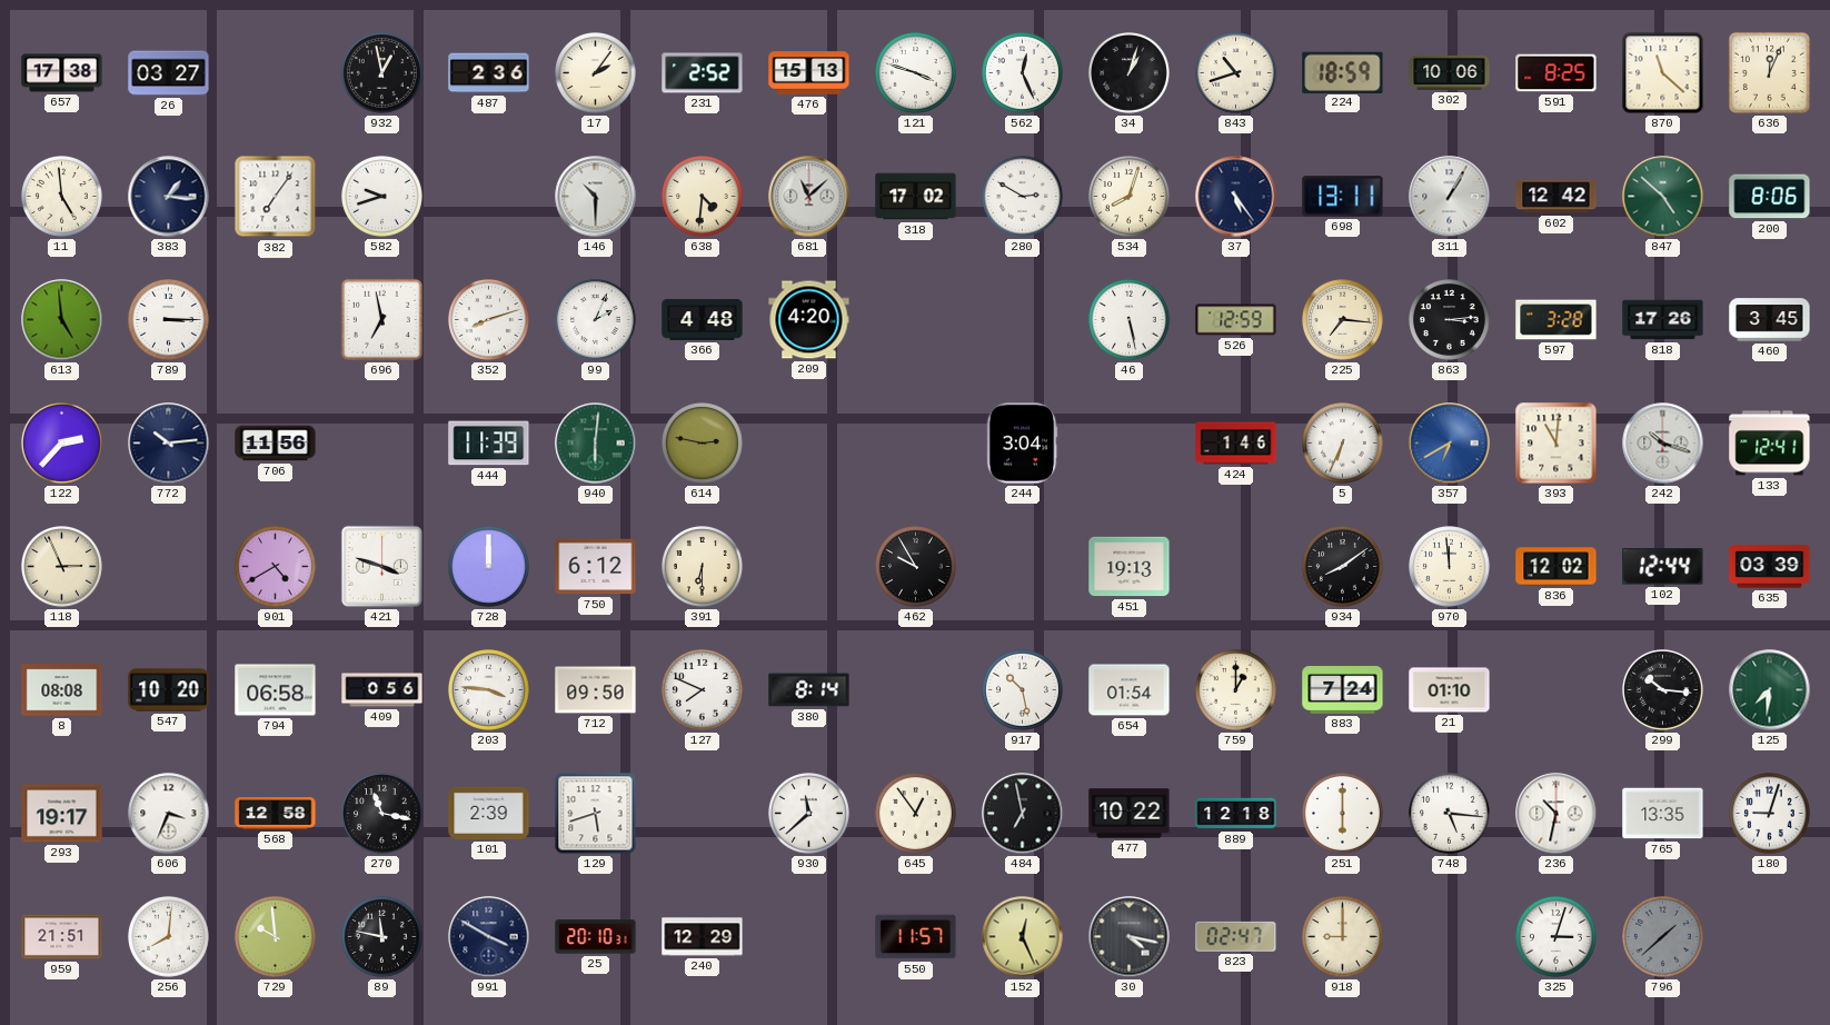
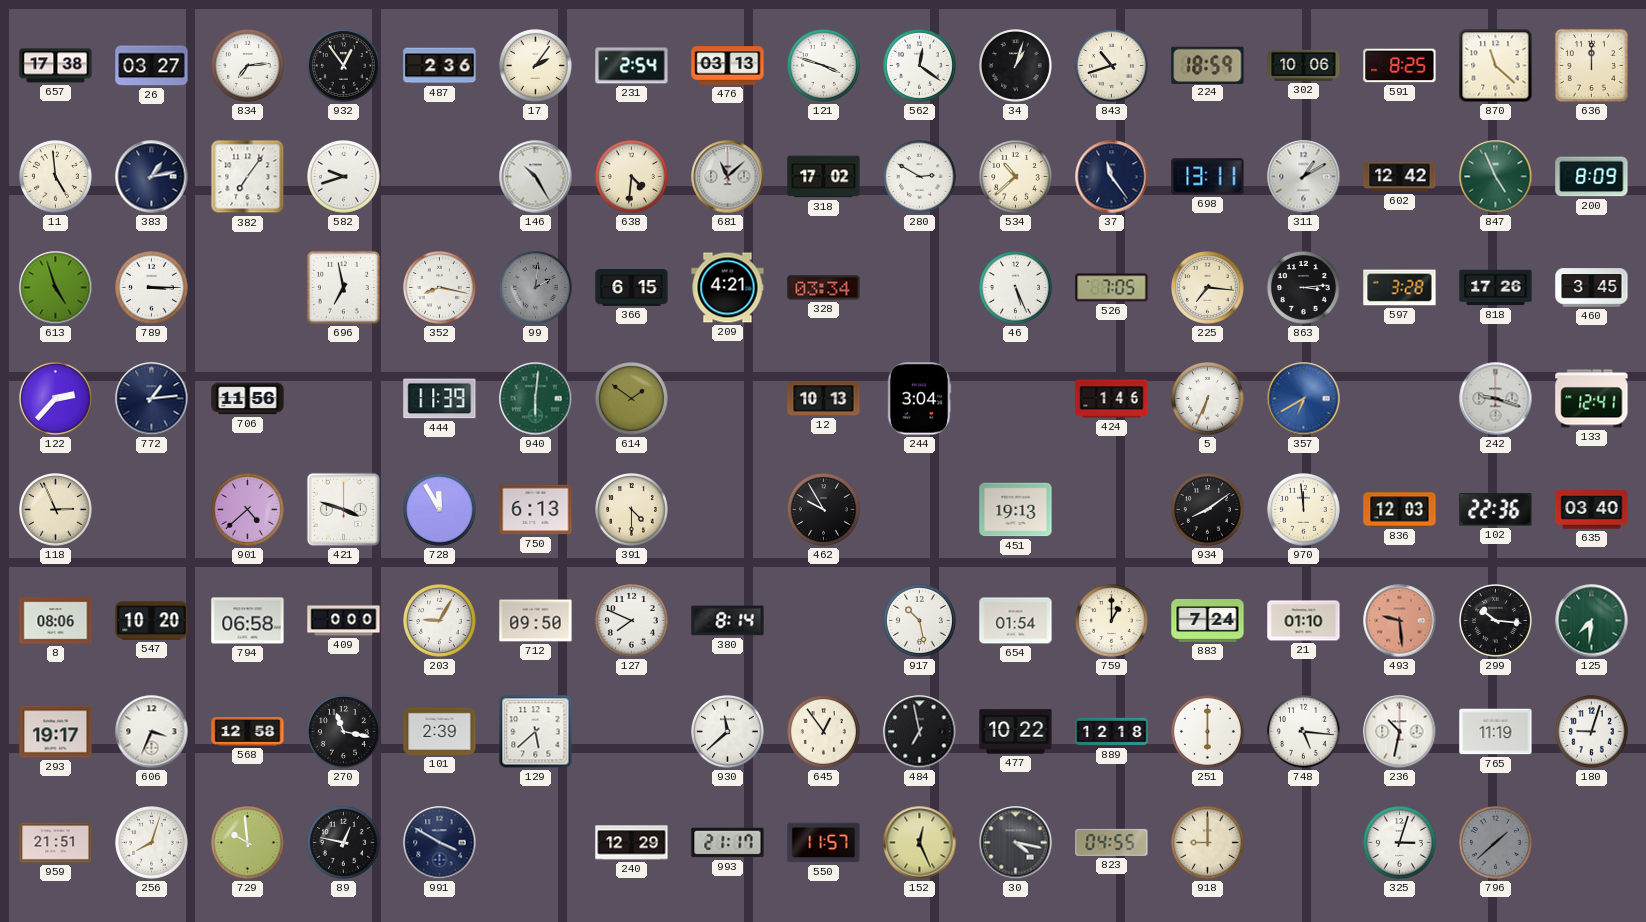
834: none -> 7:14 (248, 66)
932: 12:58 -> 12:54 (344, 66)
231: 2:52 -> 2:54 (632, 66)
476: 15:13 -> 03:13 (728, 66)
562: 12:26 -> 12:21 (920, 66)
636: 12:04 -> 12:00 (1591, 65)
383: 1:16 -> 1:13 (152, 177)
146: 10:30 -> 10:25 (536, 177)
534: 8:03 -> 10:38 (1016, 177)
37: 5:24 -> 11:24 (1112, 177)
311: 1:05 -> 1:10 (1304, 177)
847: 4:52 -> 4:56 (1496, 177)
200: 8:06 -> 8:09 (1592, 177)
613: 4:59 -> 4:57 (56, 288)
352: 8:12 -> 8:17 (440, 288)
99: 2:04 -> 2:01 (536, 288)
99 dial: white -> grey (536, 288)
366: 4:48 -> 6:15 (632, 288)
209: 4:20 -> 4:21 (728, 288)
328: none -> 03:34 (824, 288)
46: 5:28 -> 5:26 (1016, 288)
526: 12:59 -> 7:05 (1112, 288)
772: 10:14 -> 1:14 (152, 399)
614: 2:47 -> 1:51 (632, 399)
12: none -> 10:13 (824, 399)
393: 11:01 -> none (1557, 444)
242: 10:18 -> 9:18 (1496, 399)
901: 4:40 -> 4:38 (248, 510)
728: 12:00 -> 11:55 (440, 510)
750: 6:12 -> 6:13 (536, 510)
391: 6:30 -> 4:30 (632, 510)
836: 12:02 -> 12:03 (1400, 510)
102: 12:44 -> 22:36 (1496, 510)
635: 03:39 -> 03:40 (1592, 510)
8: 08:08 -> 08:06 (56, 621)
409: 0:56 -> 0:00 (344, 621)
203: 3:46 -> 9:05 (440, 621)
493: none -> 9:29 (1400, 621)
129: 5:42 -> 5:38 (536, 732)
765: 13:35 -> 11:19 (1496, 732)
256: 8:01 -> 8:03 (152, 843)
89: 11:47 -> 12:47 (344, 843)
25: 20:10 -> none (596, 937)
993: none -> 21:17 (728, 843)
823: 02:47 -> 04:55 (1112, 842)
